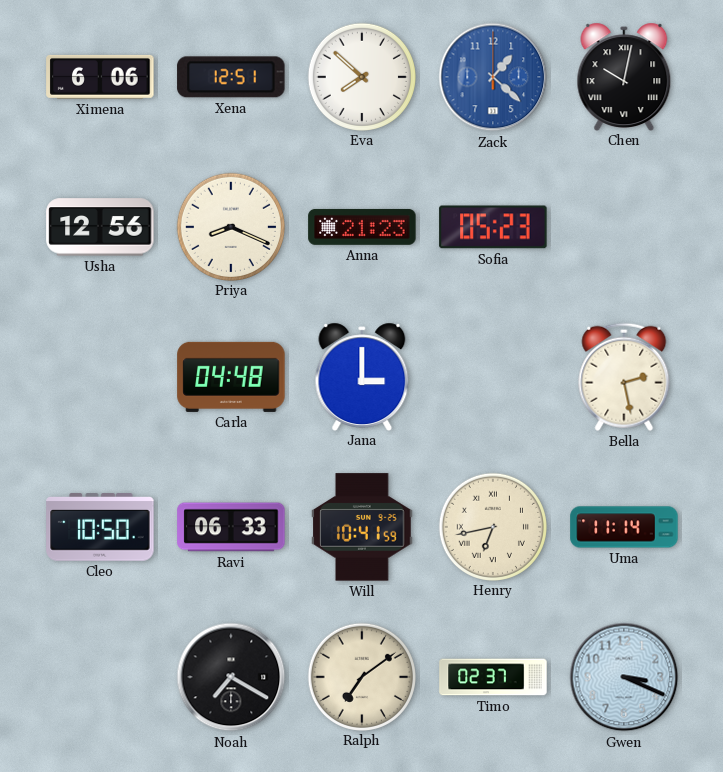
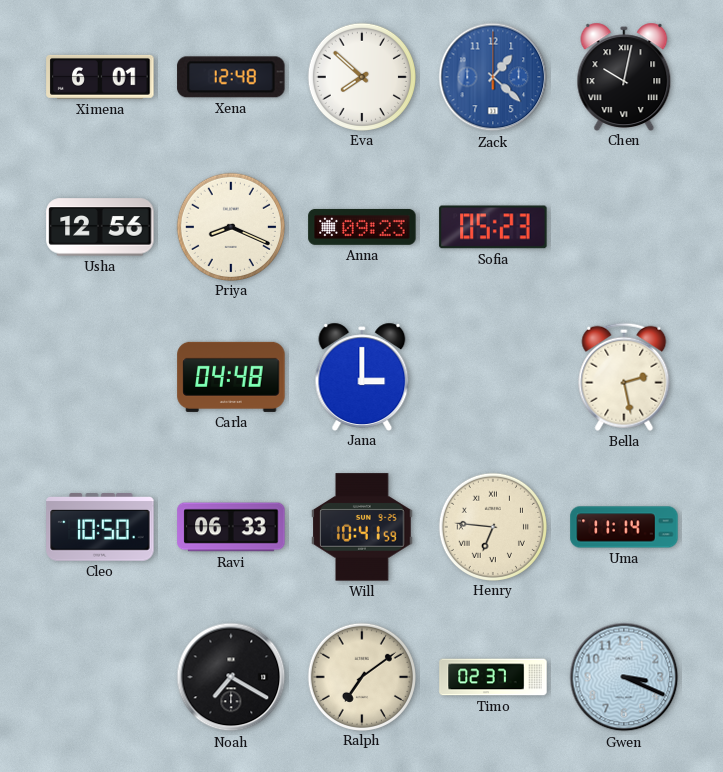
Ximena: 6:06 -> 6:01 (100, 77)
Xena: 12:51 -> 12:48 (231, 77)
Anna: 21:23 -> 09:23 (362, 227)
Henry: 6:43 -> 6:46 (492, 526)
